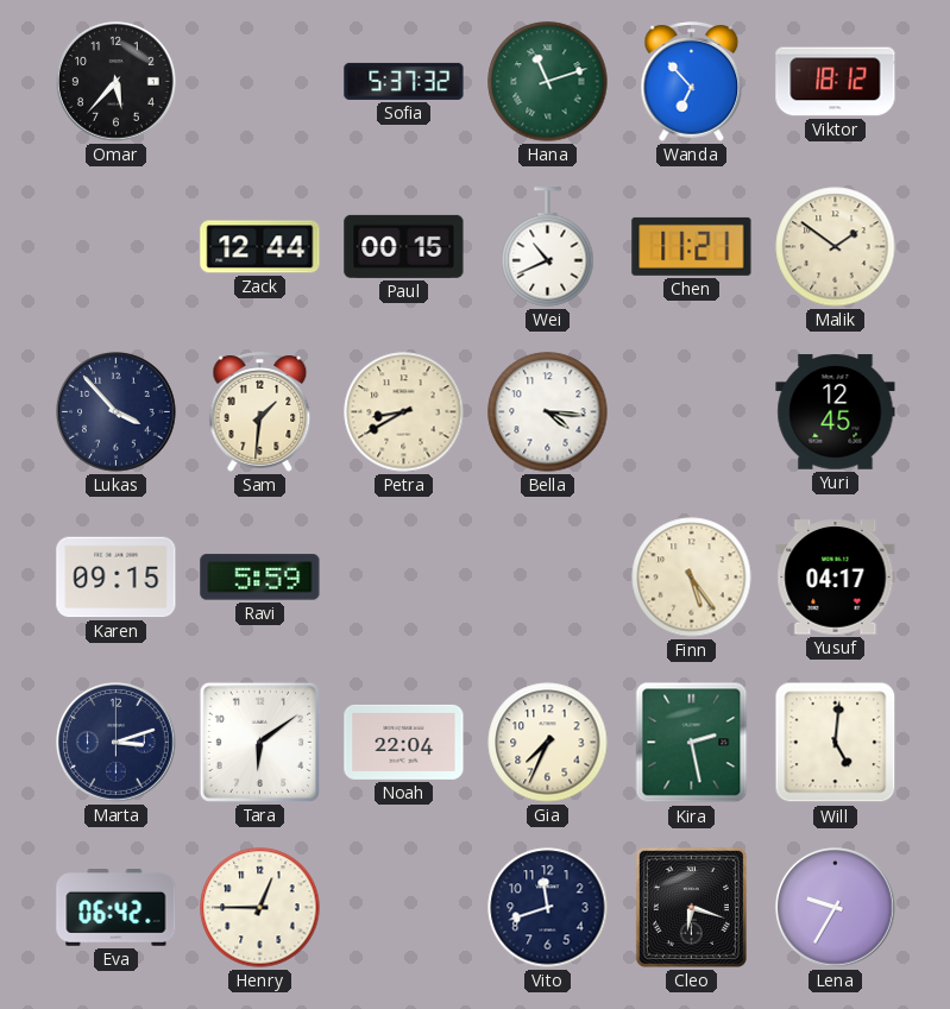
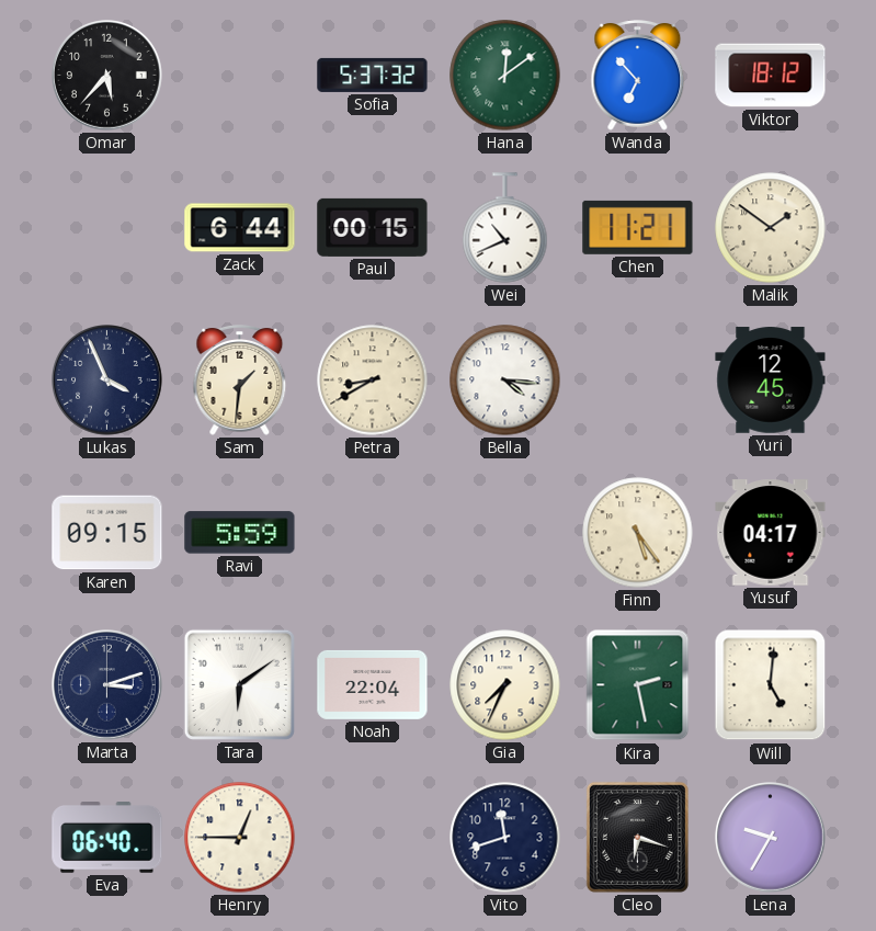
Hana: 11:12 -> 12:09 (505, 76)
Zack: 12:44 -> 6:44 (240, 228)
Lukas: 3:53 -> 3:56 (107, 381)
Eva: 06:42 -> 06:40 (107, 838)
